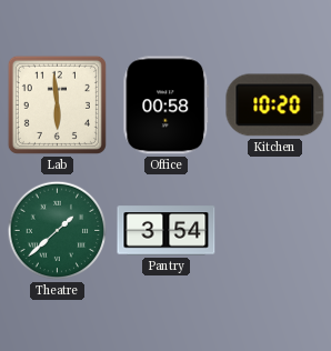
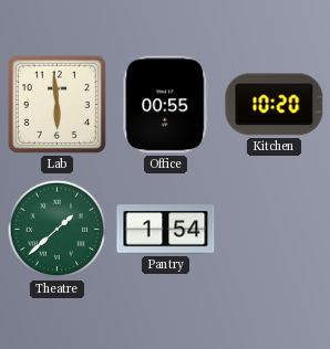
Office: 00:58 -> 00:55 (166, 105)
Pantry: 3:54 -> 1:54 (166, 230)
